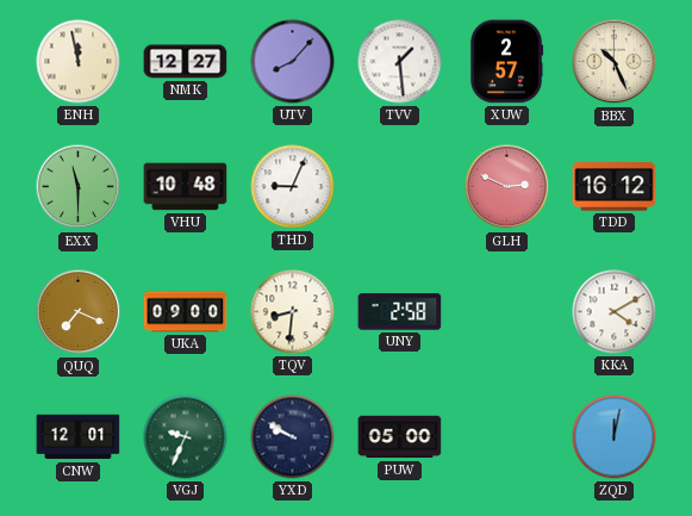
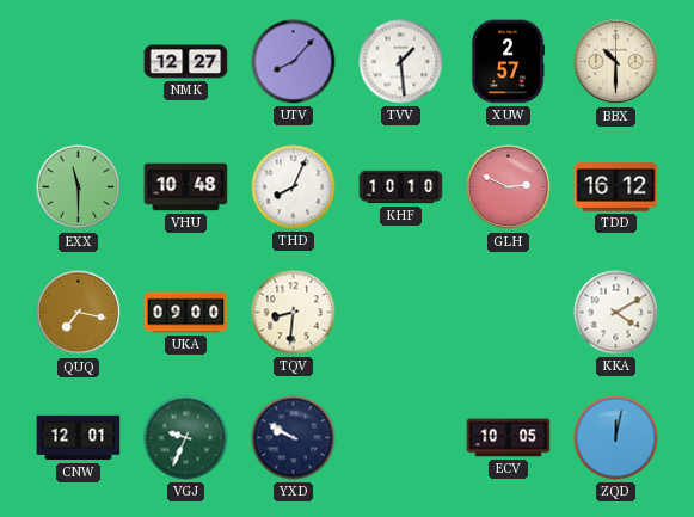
ENH: 11:58 -> none (79, 62)
BBX: 10:26 -> 10:30 (616, 62)
THD: 9:04 -> 8:04 (294, 187)
KHF: none -> 10:10 (401, 187)
QUQ: 7:19 -> 7:17 (79, 313)
UNY: 2:58 -> none (400, 312)
PUW: 05:00 -> none (400, 437)
ECV: none -> 10:05 (509, 438)
